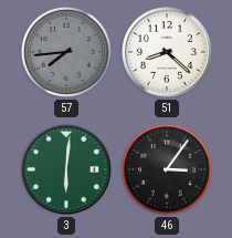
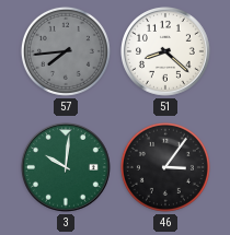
3: 6:01 -> 10:01 (67, 168)
